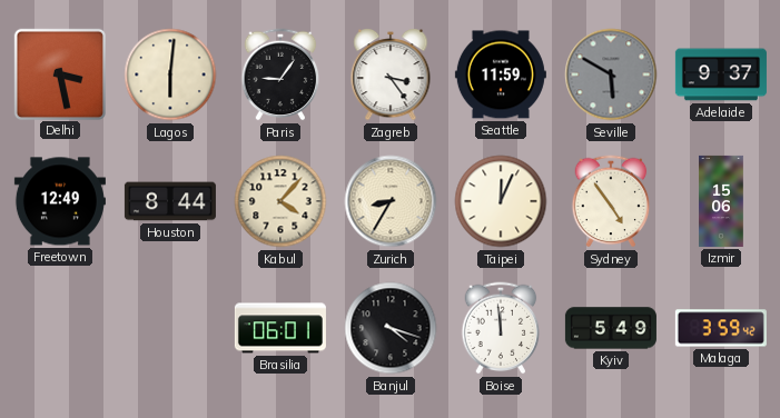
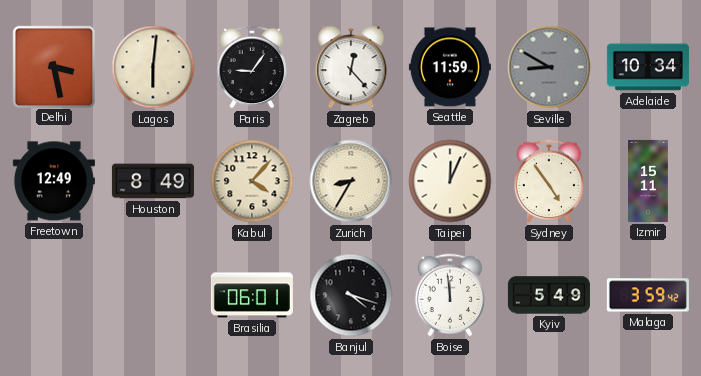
Zagreb: 3:24 -> 12:23 (351, 67)
Seville: 5:50 -> 8:50 (549, 67)
Adelaide: 9:37 -> 10:34 (648, 67)
Houston: 8:44 -> 8:49 (153, 181)
Izmir: 15:06 -> 15:11 (648, 181)
